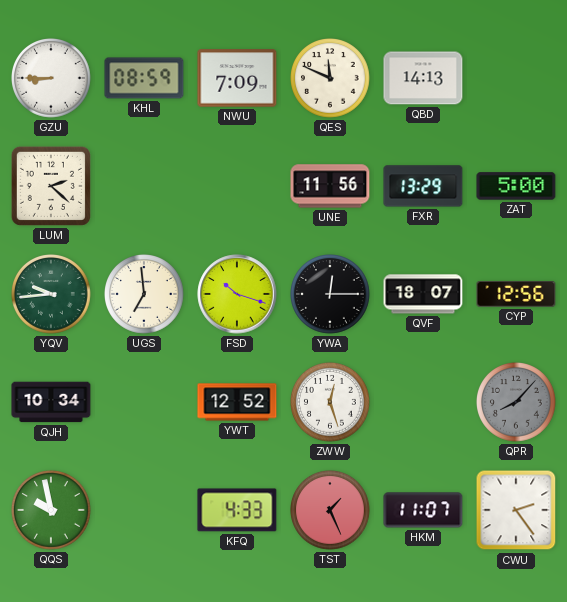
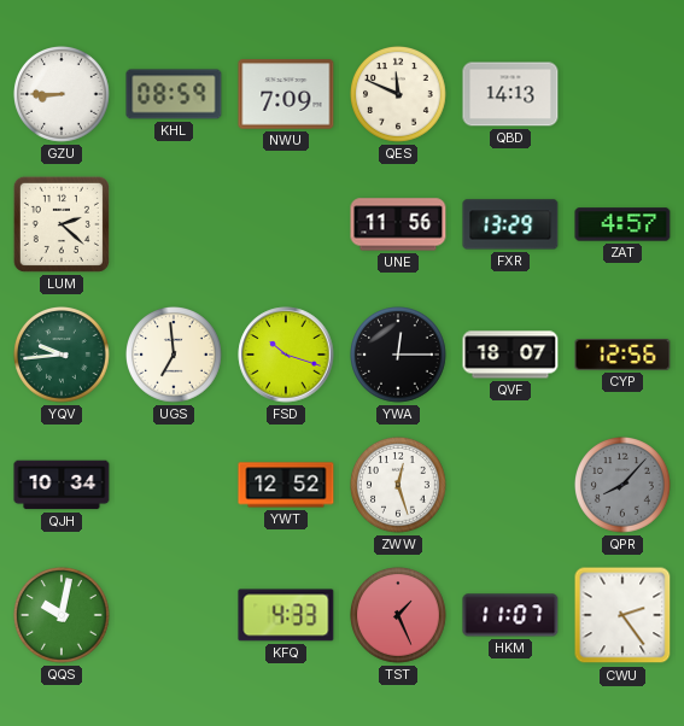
ZAT: 5:00 -> 4:57 (622, 224)
QQS: 9:58 -> 10:02 (63, 616)
